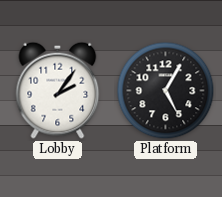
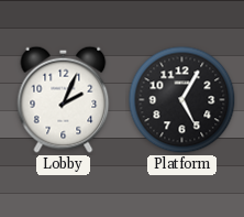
Lobby: 2:06 -> 2:04 (64, 99)
